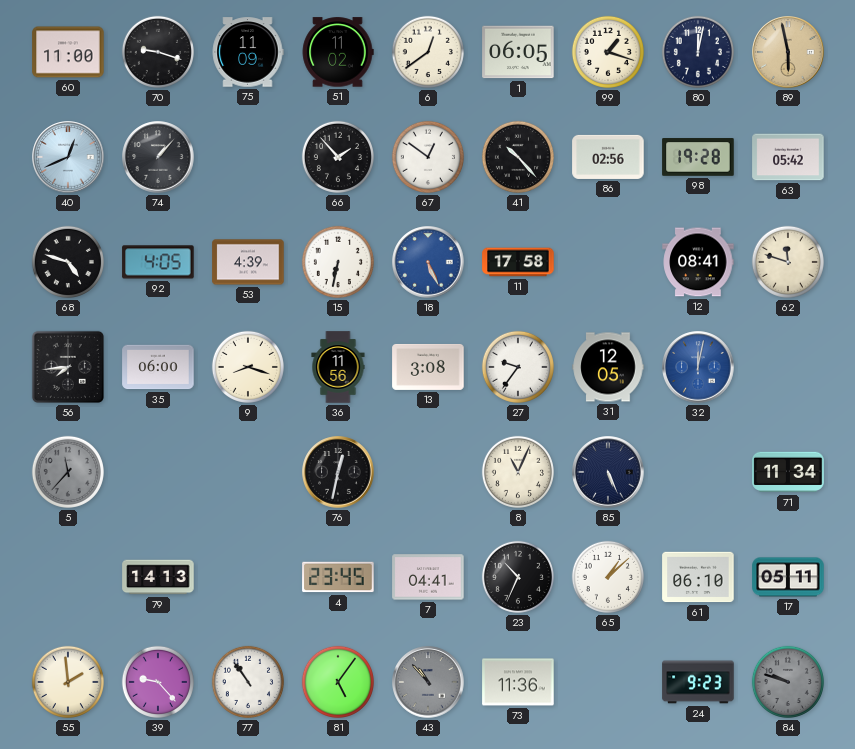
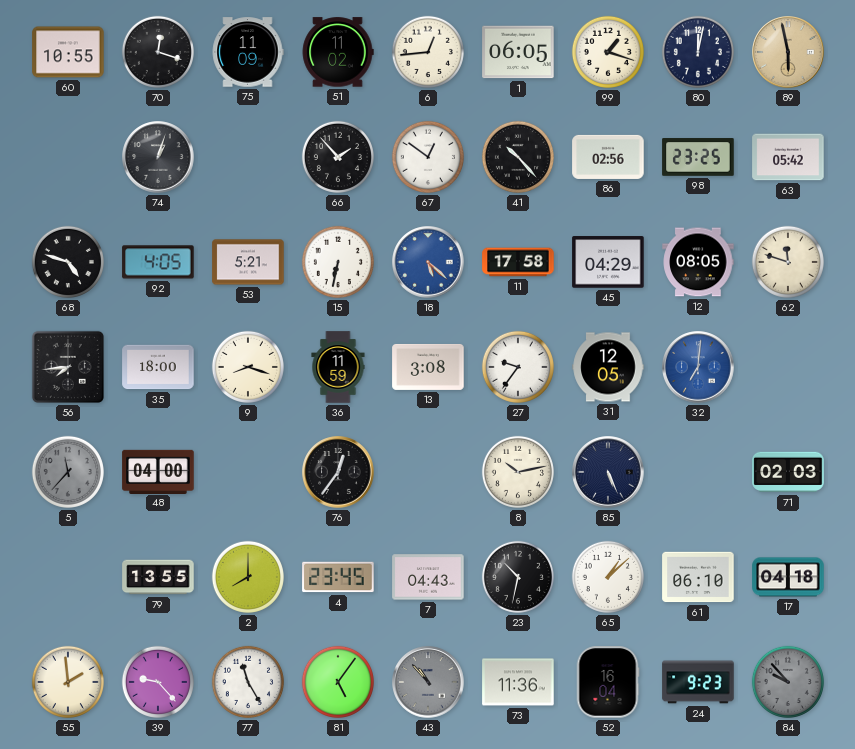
60: 11:00 -> 10:55 (68, 52)
70: 9:18 -> 12:18 (158, 52)
6: 12:39 -> 12:44 (428, 52)
40: 12:41 -> none (68, 157)
74: 1:07 -> 1:03 (158, 157)
98: 19:28 -> 23:25 (698, 157)
53: 4:39 -> 5:21 (248, 262)
18: 5:26 -> 5:22 (428, 262)
45: none -> 04:29 (608, 262)
12: 08:41 -> 08:05 (698, 262)
35: 06:00 -> 18:00 (158, 367)
36: 11:56 -> 11:59 (338, 367)
32: 12:02 -> 7:01 (698, 367)
48: none -> 04:00 (158, 471)
76: 12:32 -> 12:36 (338, 472)
8: 11:04 -> 10:13 (518, 472)
71: 11:34 -> 02:03 (788, 472)
79: 14:13 -> 13:55 (158, 577)
2: none -> 8:00 (248, 577)
7: 04:41 -> 04:43 (428, 577)
23: 10:34 -> 10:32 (518, 577)
17: 05:11 -> 04:18 (788, 577)
77: 10:54 -> 11:25 (248, 682)
52: none -> 16:04 (608, 682)
84: 9:48 -> 9:53 (788, 682)
